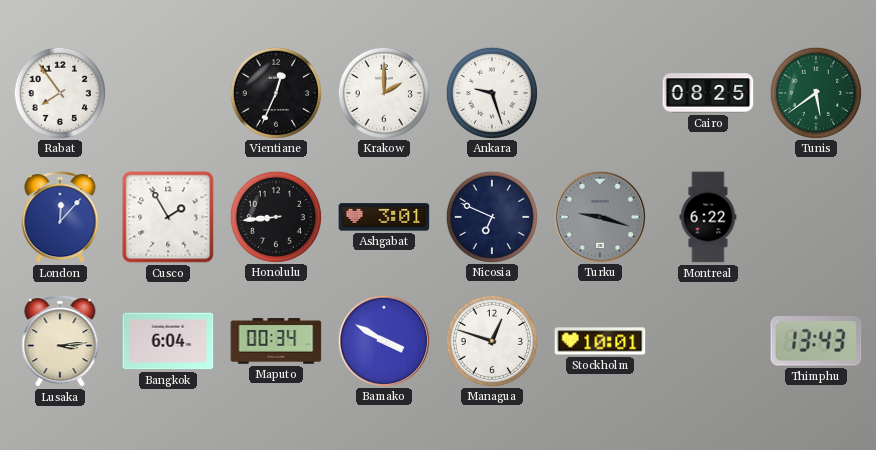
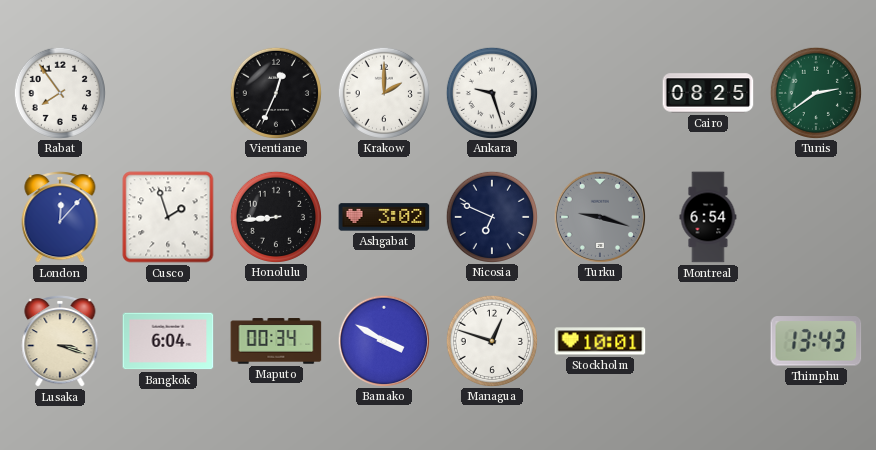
Tunis: 5:39 -> 2:39 (815, 92)
Cusco: 1:55 -> 1:57 (168, 217)
Ashgabat: 3:01 -> 3:02 (384, 217)
Montreal: 6:22 -> 6:54 (708, 217)
Lusaka: 3:14 -> 3:18 (60, 341)
